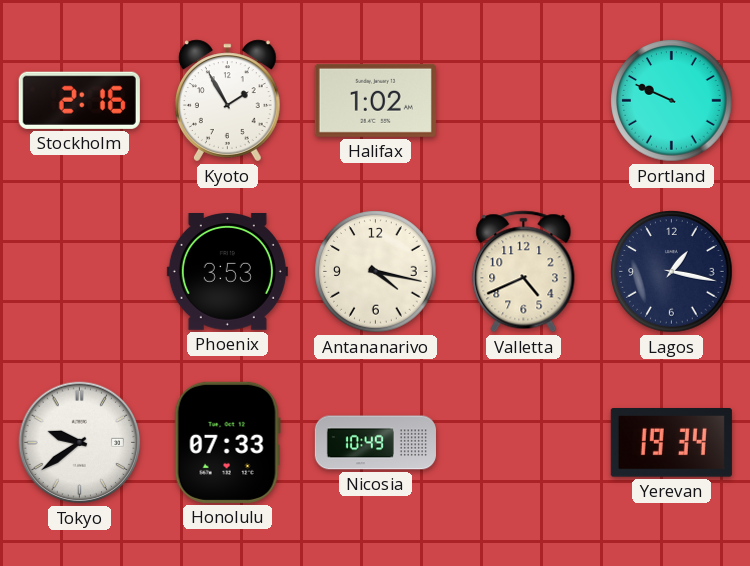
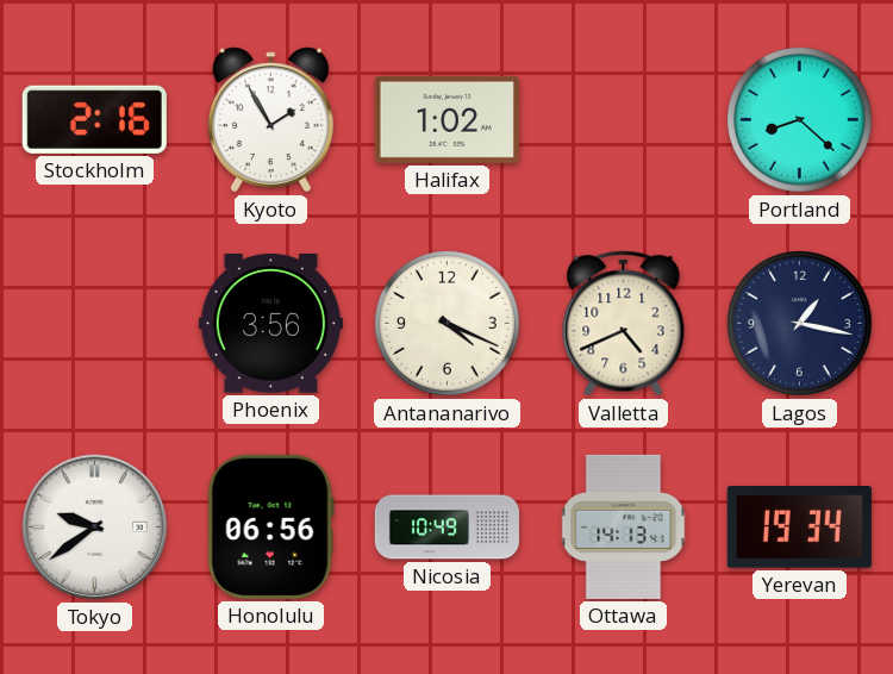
Portland: 9:49 -> 8:22 (800, 120)
Phoenix: 3:53 -> 3:56 (270, 324)
Antananarivo: 4:17 -> 4:19 (448, 324)
Honolulu: 07:33 -> 06:56 (270, 526)
Ottawa: none -> 14:13 (624, 526)
